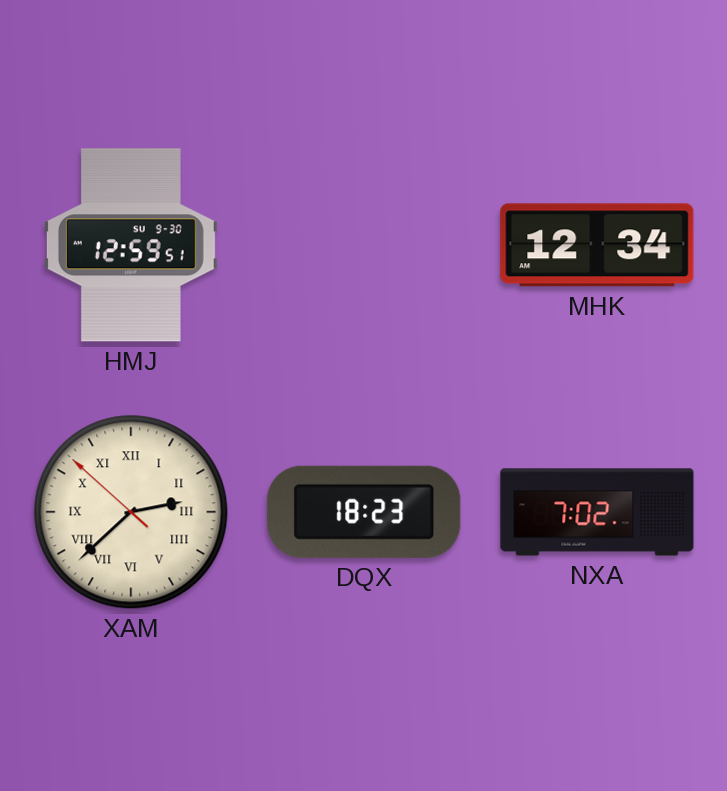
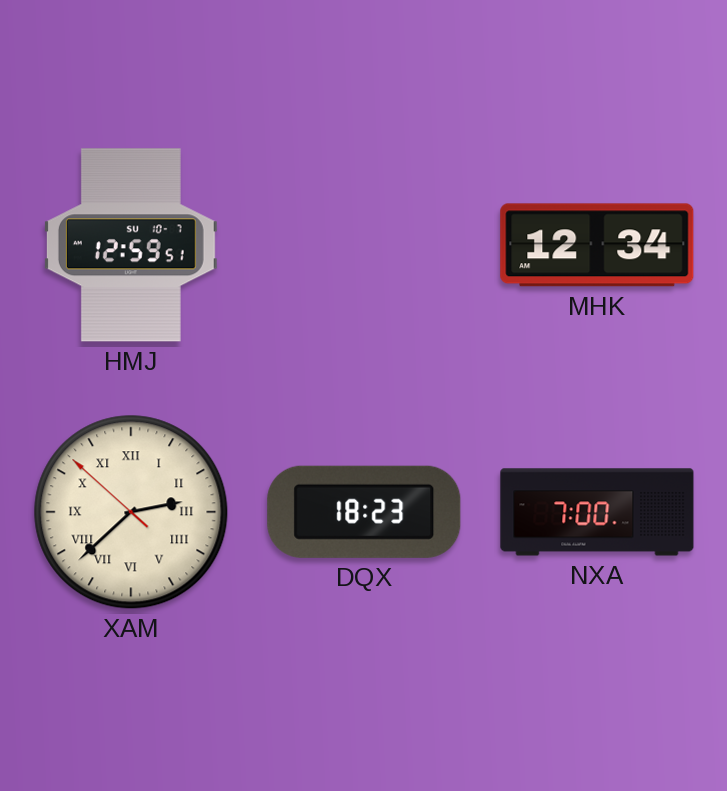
HMJ date: SU 9-30 -> SU 10-7 (131, 245)
NXA: 7:02 -> 7:00 (597, 512)
